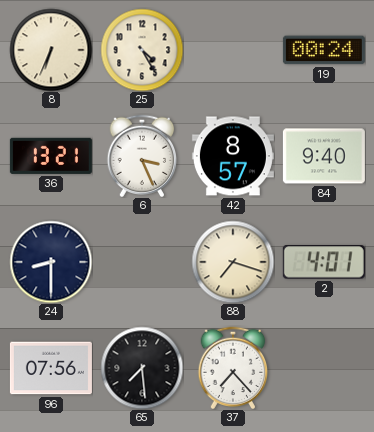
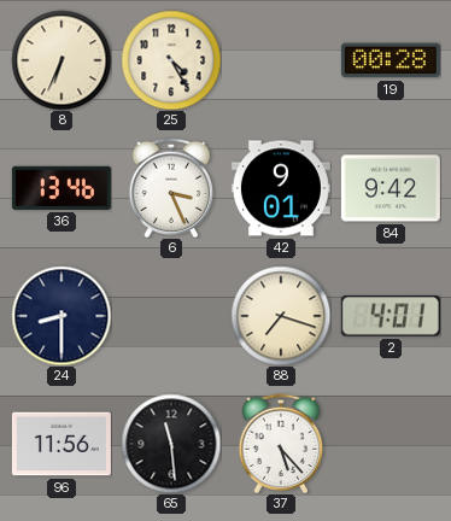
19: 00:24 -> 00:28 (391, 60)
36: 13:21 -> 13:46 (61, 188)
42: 8:57 -> 9:01 (281, 188)
84: 9:40 -> 9:42 (391, 188)
96: 07:56 -> 11:56 (61, 444)
65: 7:29 -> 11:29 (171, 444)
37: 7:23 -> 5:23 (281, 444)
